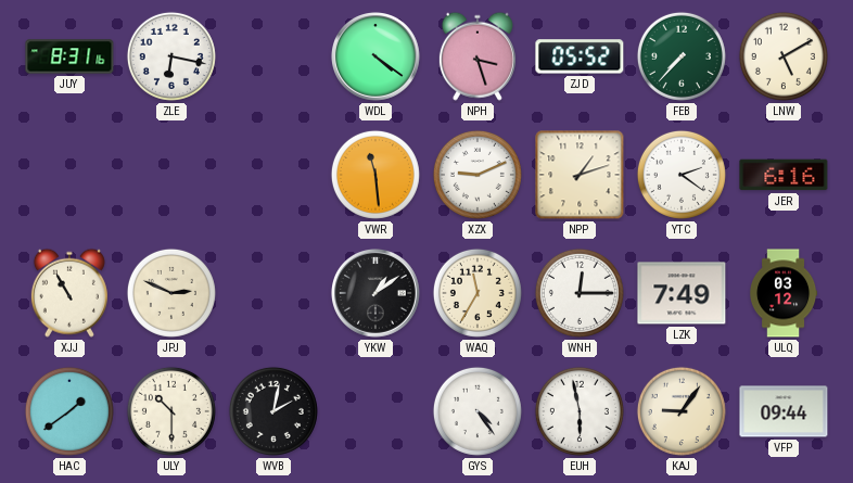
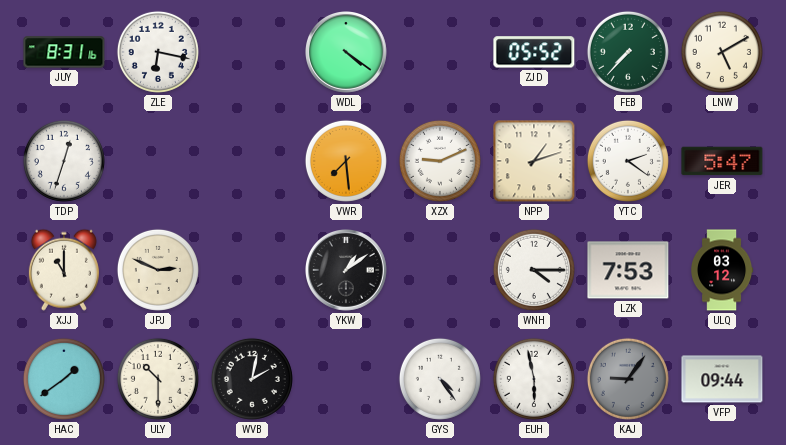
NPH: 3:27 -> none (478, 56)
TDP: none -> 12:33 (64, 161)
VWR: 11:29 -> 7:29 (346, 161)
JER: 6:16 -> 5:47 (722, 161)
XJJ: 10:55 -> 11:00 (64, 270)
WAQ: 11:35 -> none (478, 293)
WNH: 12:15 -> 4:15 (534, 270)
LZK: 7:49 -> 7:53 (628, 270)
KAJ dial: cream -> grey (628, 379)
